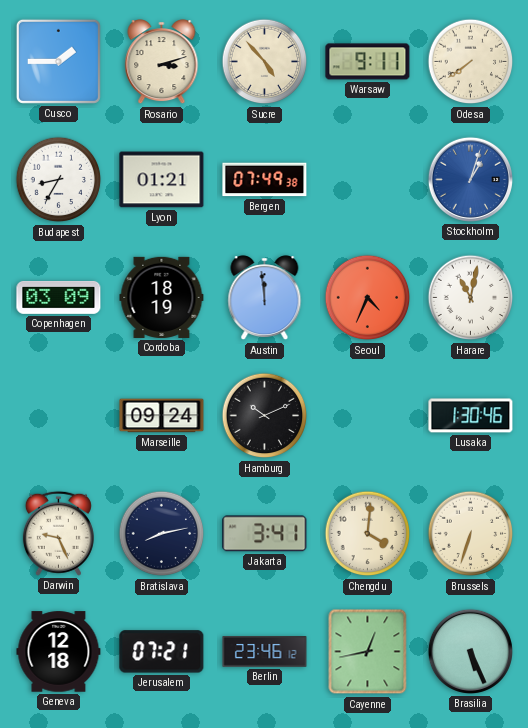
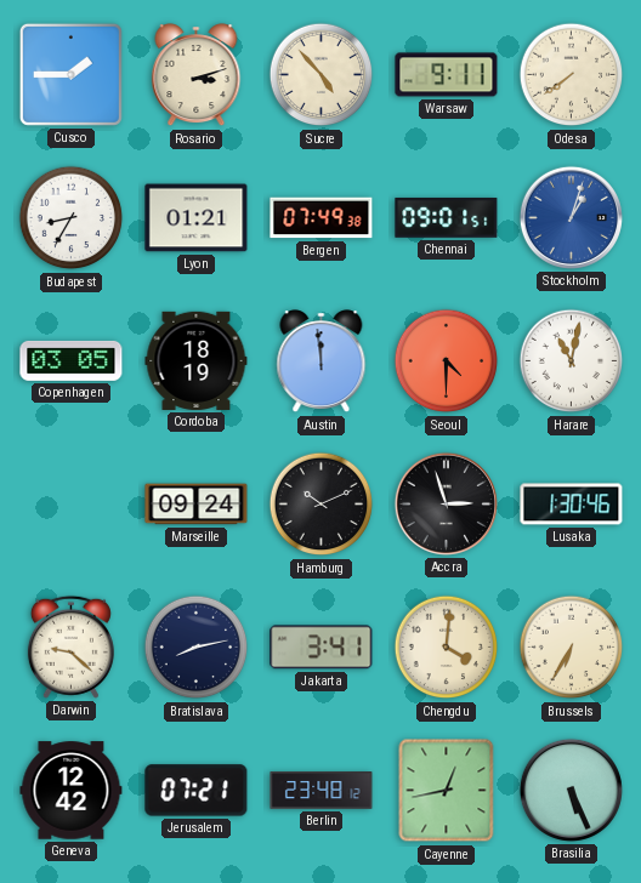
Chennai: none -> 09:01 (447, 217)
Copenhagen: 03:09 -> 03:05 (72, 360)
Seoul: 4:34 -> 4:30 (447, 361)
Accra: none -> 2:57 (446, 503)
Darwin: 9:26 -> 9:22 (70, 646)
Brussels: 6:33 -> 6:35 (572, 648)
Geneva: 12:18 -> 12:42 (72, 791)
Berlin: 23:46 -> 23:48 (322, 791)
